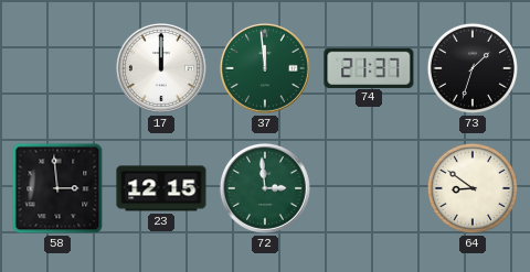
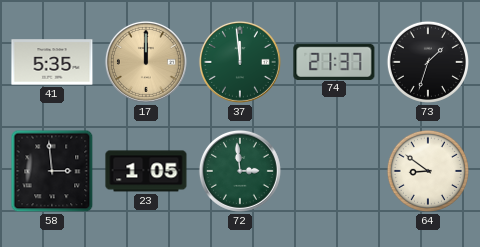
41: none -> 5:35 (52, 62)
17 dial: white -> champagne (146, 62)
23: 12:15 -> 1:05 (146, 171)
